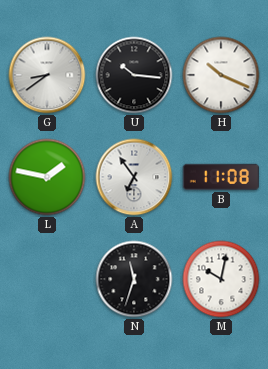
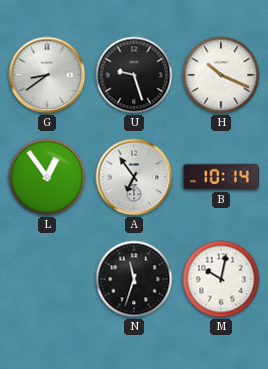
U: 10:16 -> 9:27 (134, 75)
L: 1:47 -> 12:54 (47, 177)
B: 11:08 -> 10:14 (221, 177)
